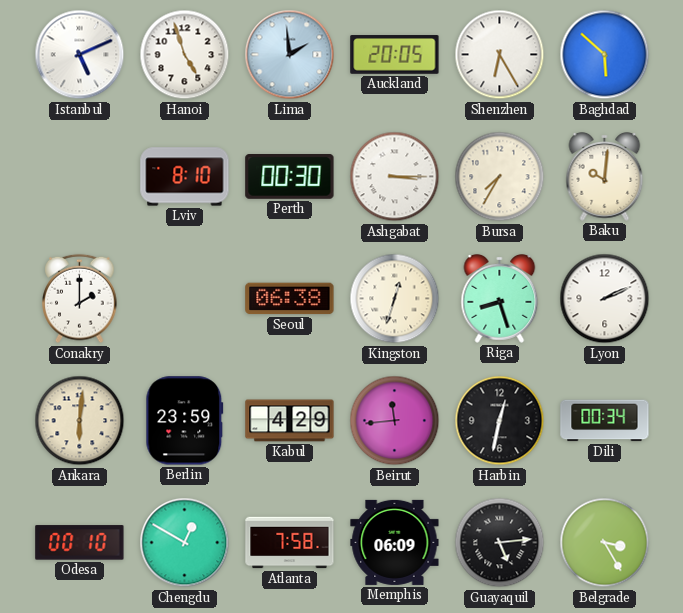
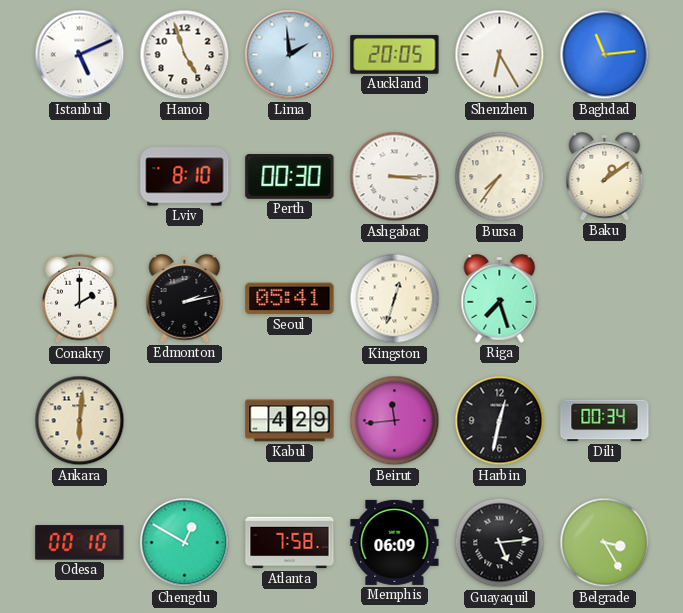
Baghdad: 5:52 -> 11:14 (605, 55)
Bursa: 7:35 -> 7:36 (500, 177)
Baku: 10:01 -> 1:09 (605, 177)
Edmonton: none -> 2:13 (185, 299)
Seoul: 06:38 -> 05:41 (290, 299)
Riga: 8:27 -> 7:27 (500, 299)
Lyon: 2:11 -> none (605, 299)
Berlin: 23:59 -> none (185, 421)
